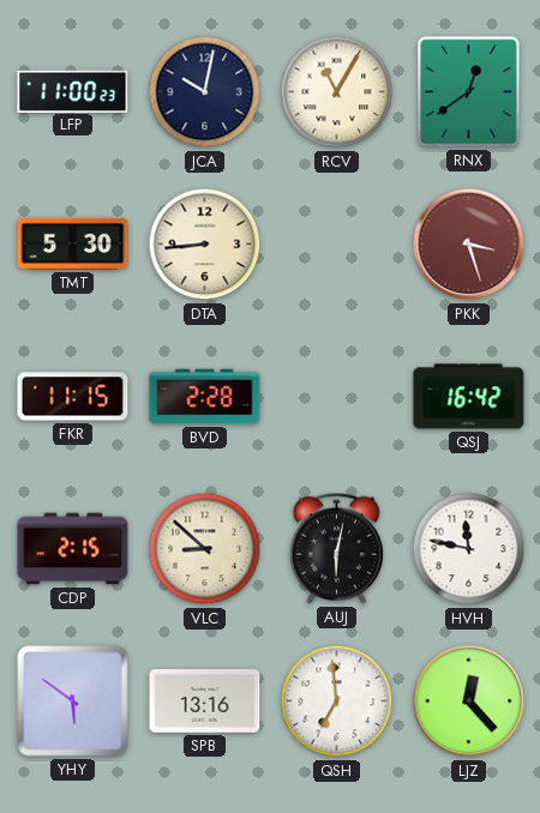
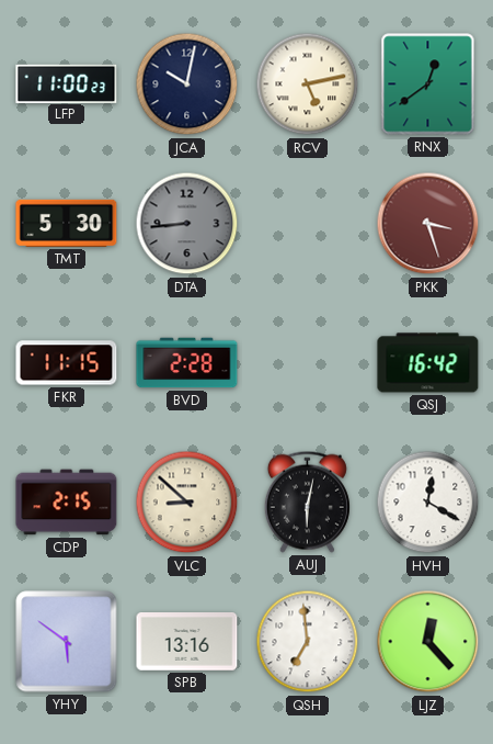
RCV: 11:05 -> 5:13 (308, 84)
DTA dial: cream -> grey (187, 224)
HVH: 11:47 -> 12:20 (428, 503)
